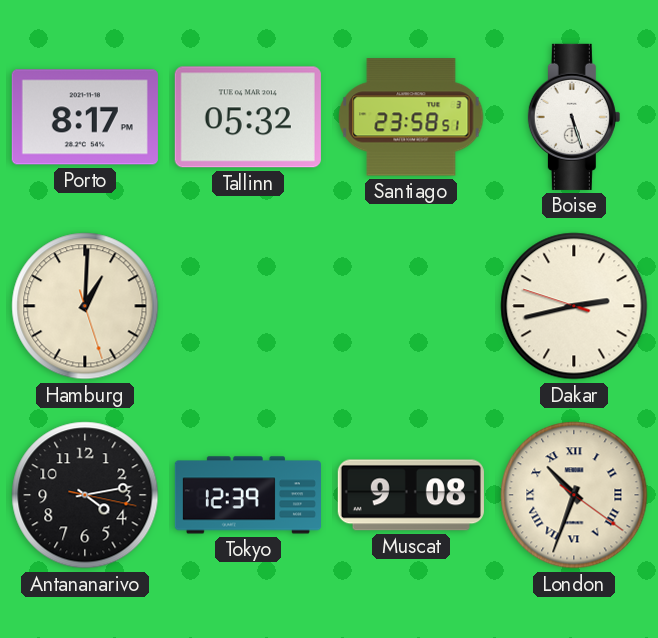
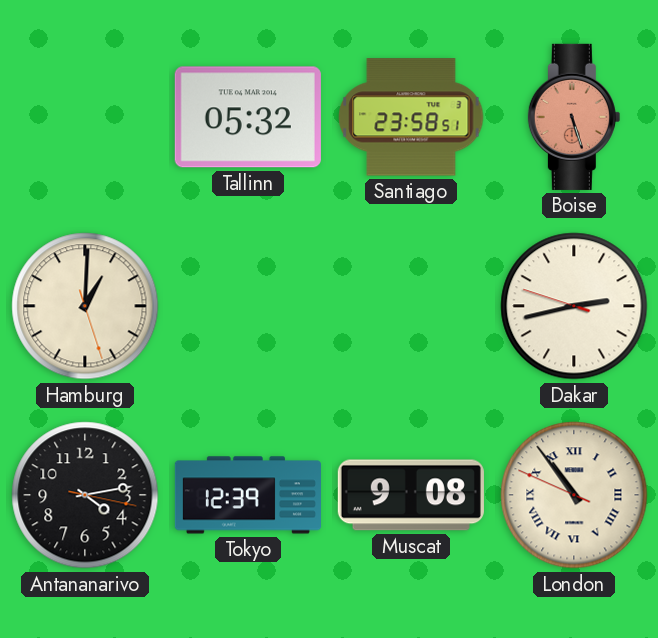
Porto: 8:17 -> none (85, 117)
Boise dial: white -> salmon (574, 117)
London: 10:33 -> 10:53 (574, 495)
